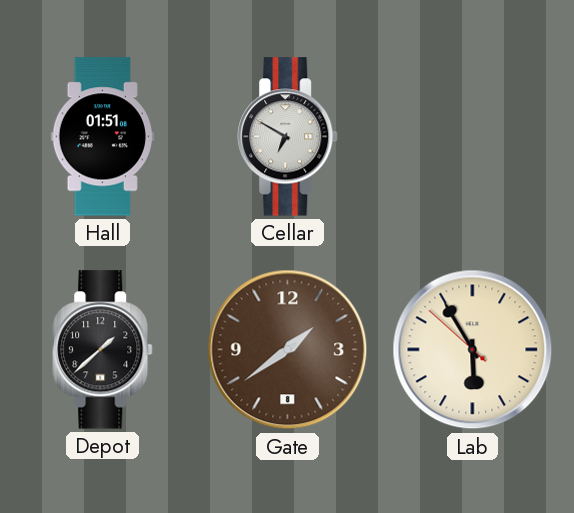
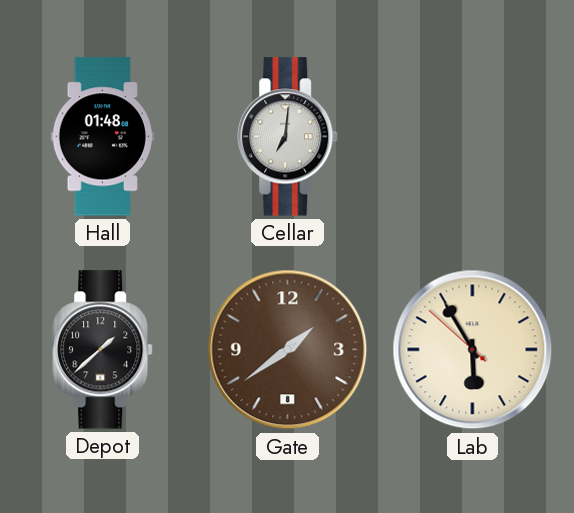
Hall: 01:51 -> 01:48 (102, 137)
Cellar: 6:50 -> 7:01 (288, 137)
